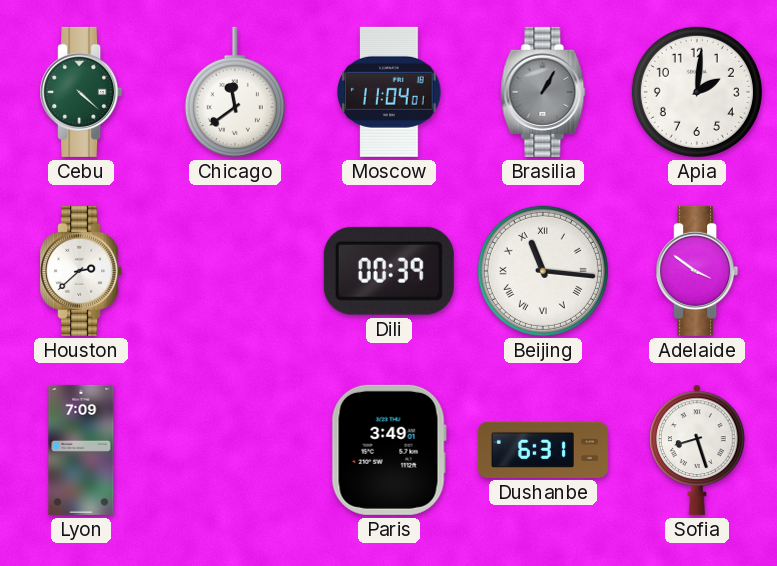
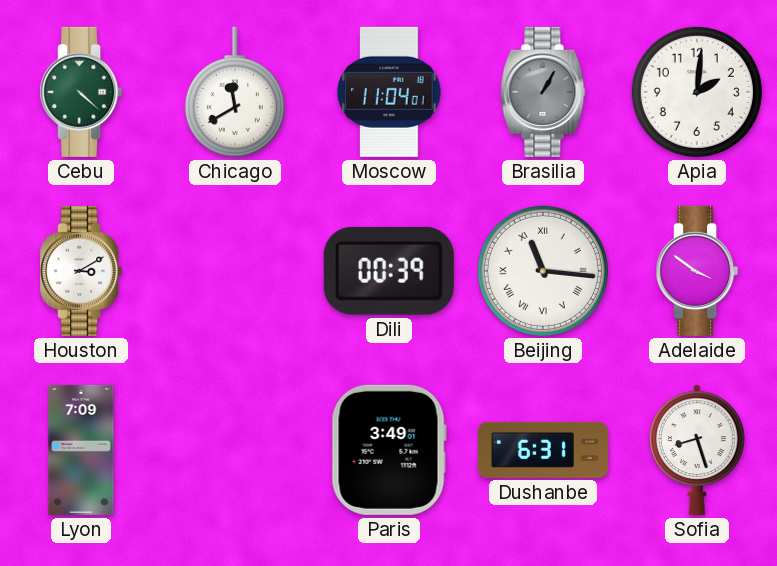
Chicago: 11:39 -> 11:40 (235, 92)
Houston: 2:38 -> 3:10 (81, 271)
